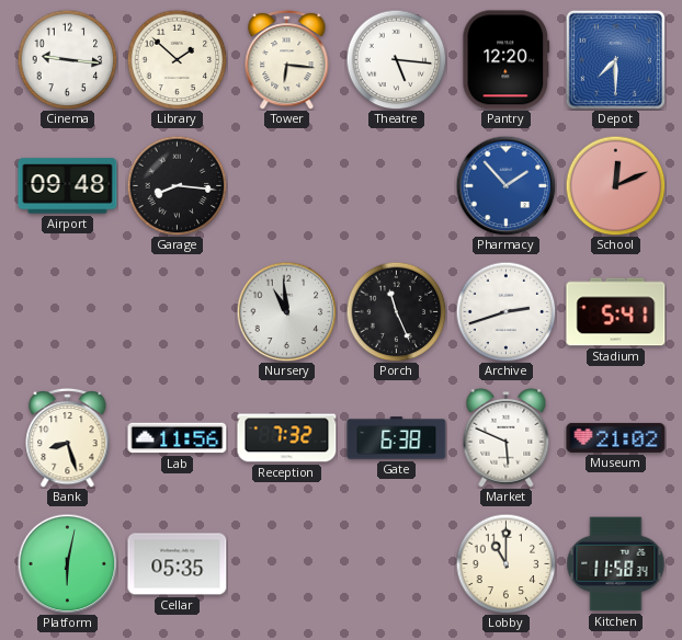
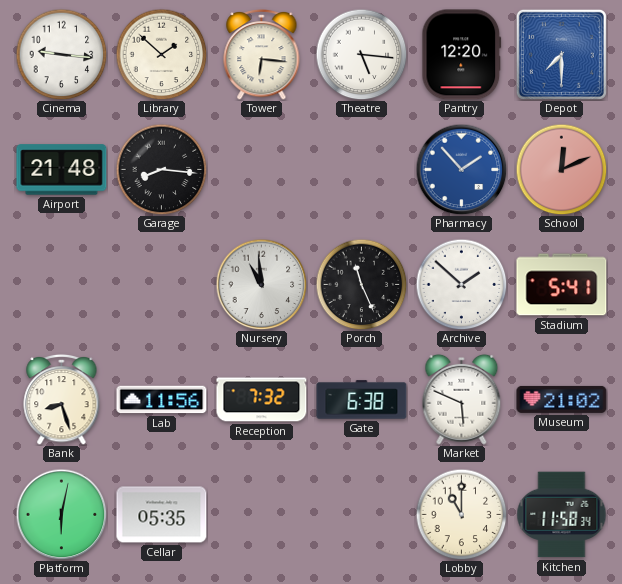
Airport: 09:48 -> 21:48 (62, 170)
Archive: 2:42 -> 1:52 (461, 284)
